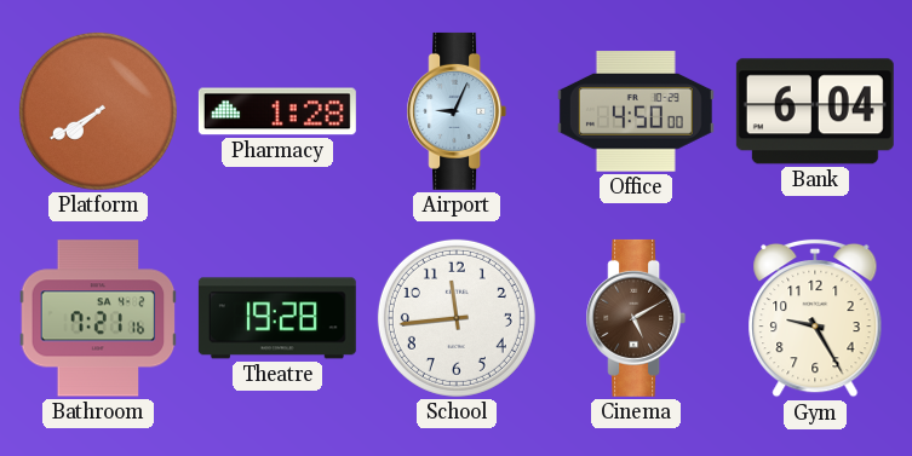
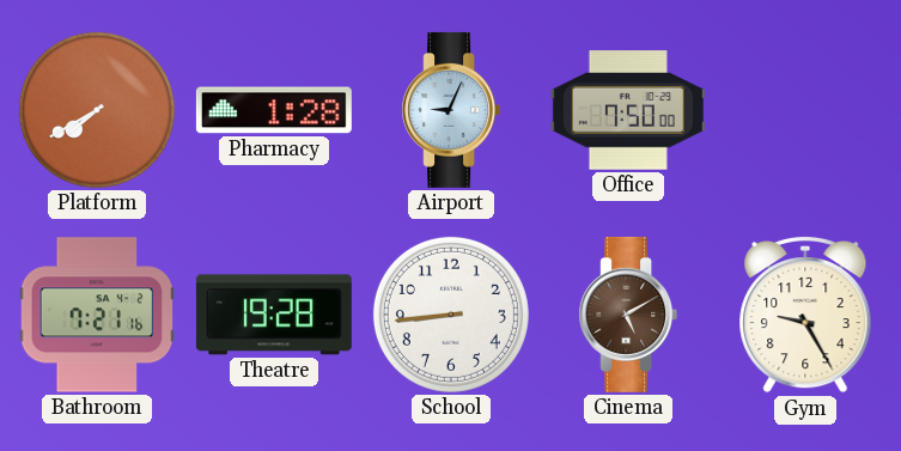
Office: 4:50 -> 7:50 (628, 110)
Bank: 6:04 -> none (815, 111)
School: 11:44 -> 8:44 (451, 315)
